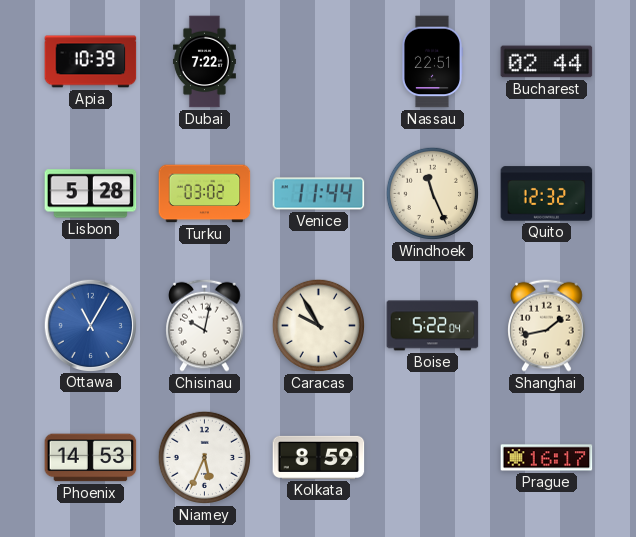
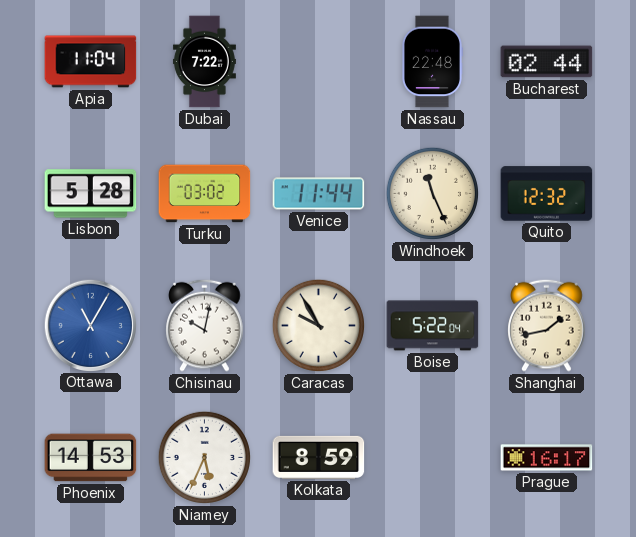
Apia: 10:39 -> 11:04 (91, 62)
Nassau: 22:51 -> 22:48 (432, 62)
